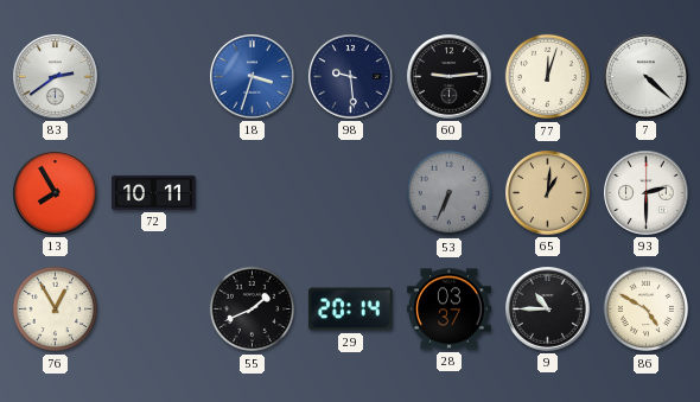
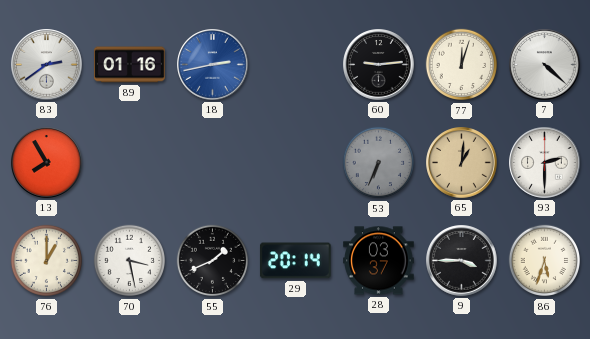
89: none -> 01:16 (130, 65)
18: 3:33 -> 2:43 (213, 65)
98: 9:29 -> none (351, 77)
72: 10:11 -> none (154, 192)
76: 12:55 -> 1:00 (47, 261)
70: none -> 3:28 (130, 261)
9: 10:45 -> 3:45 (462, 261)
86: 4:50 -> 5:33 (545, 261)
